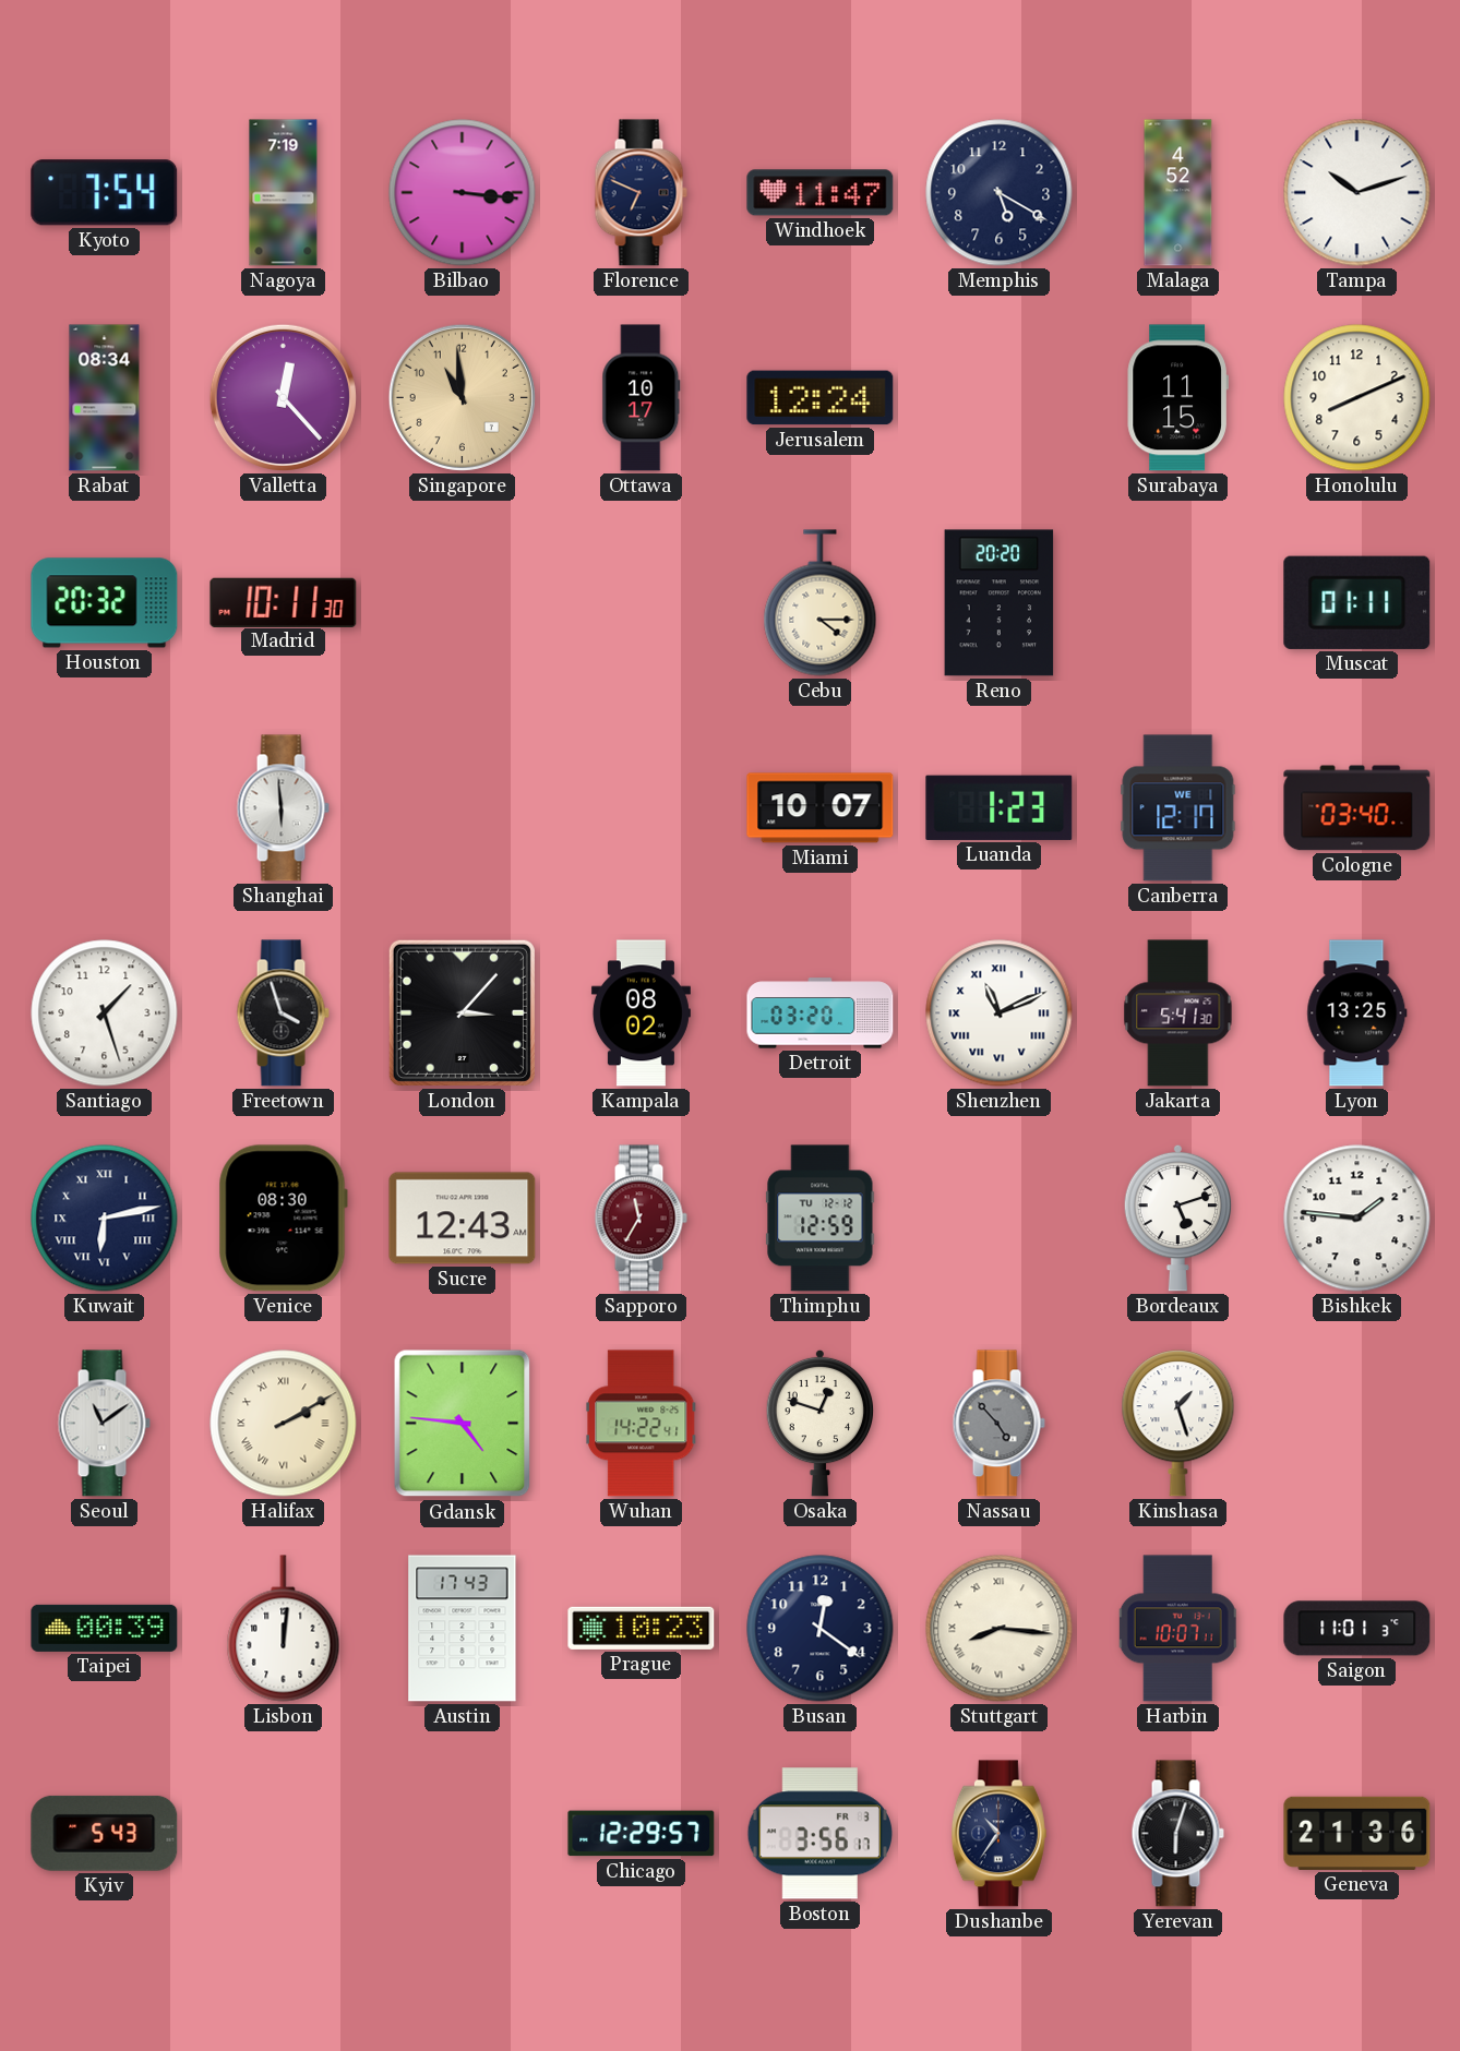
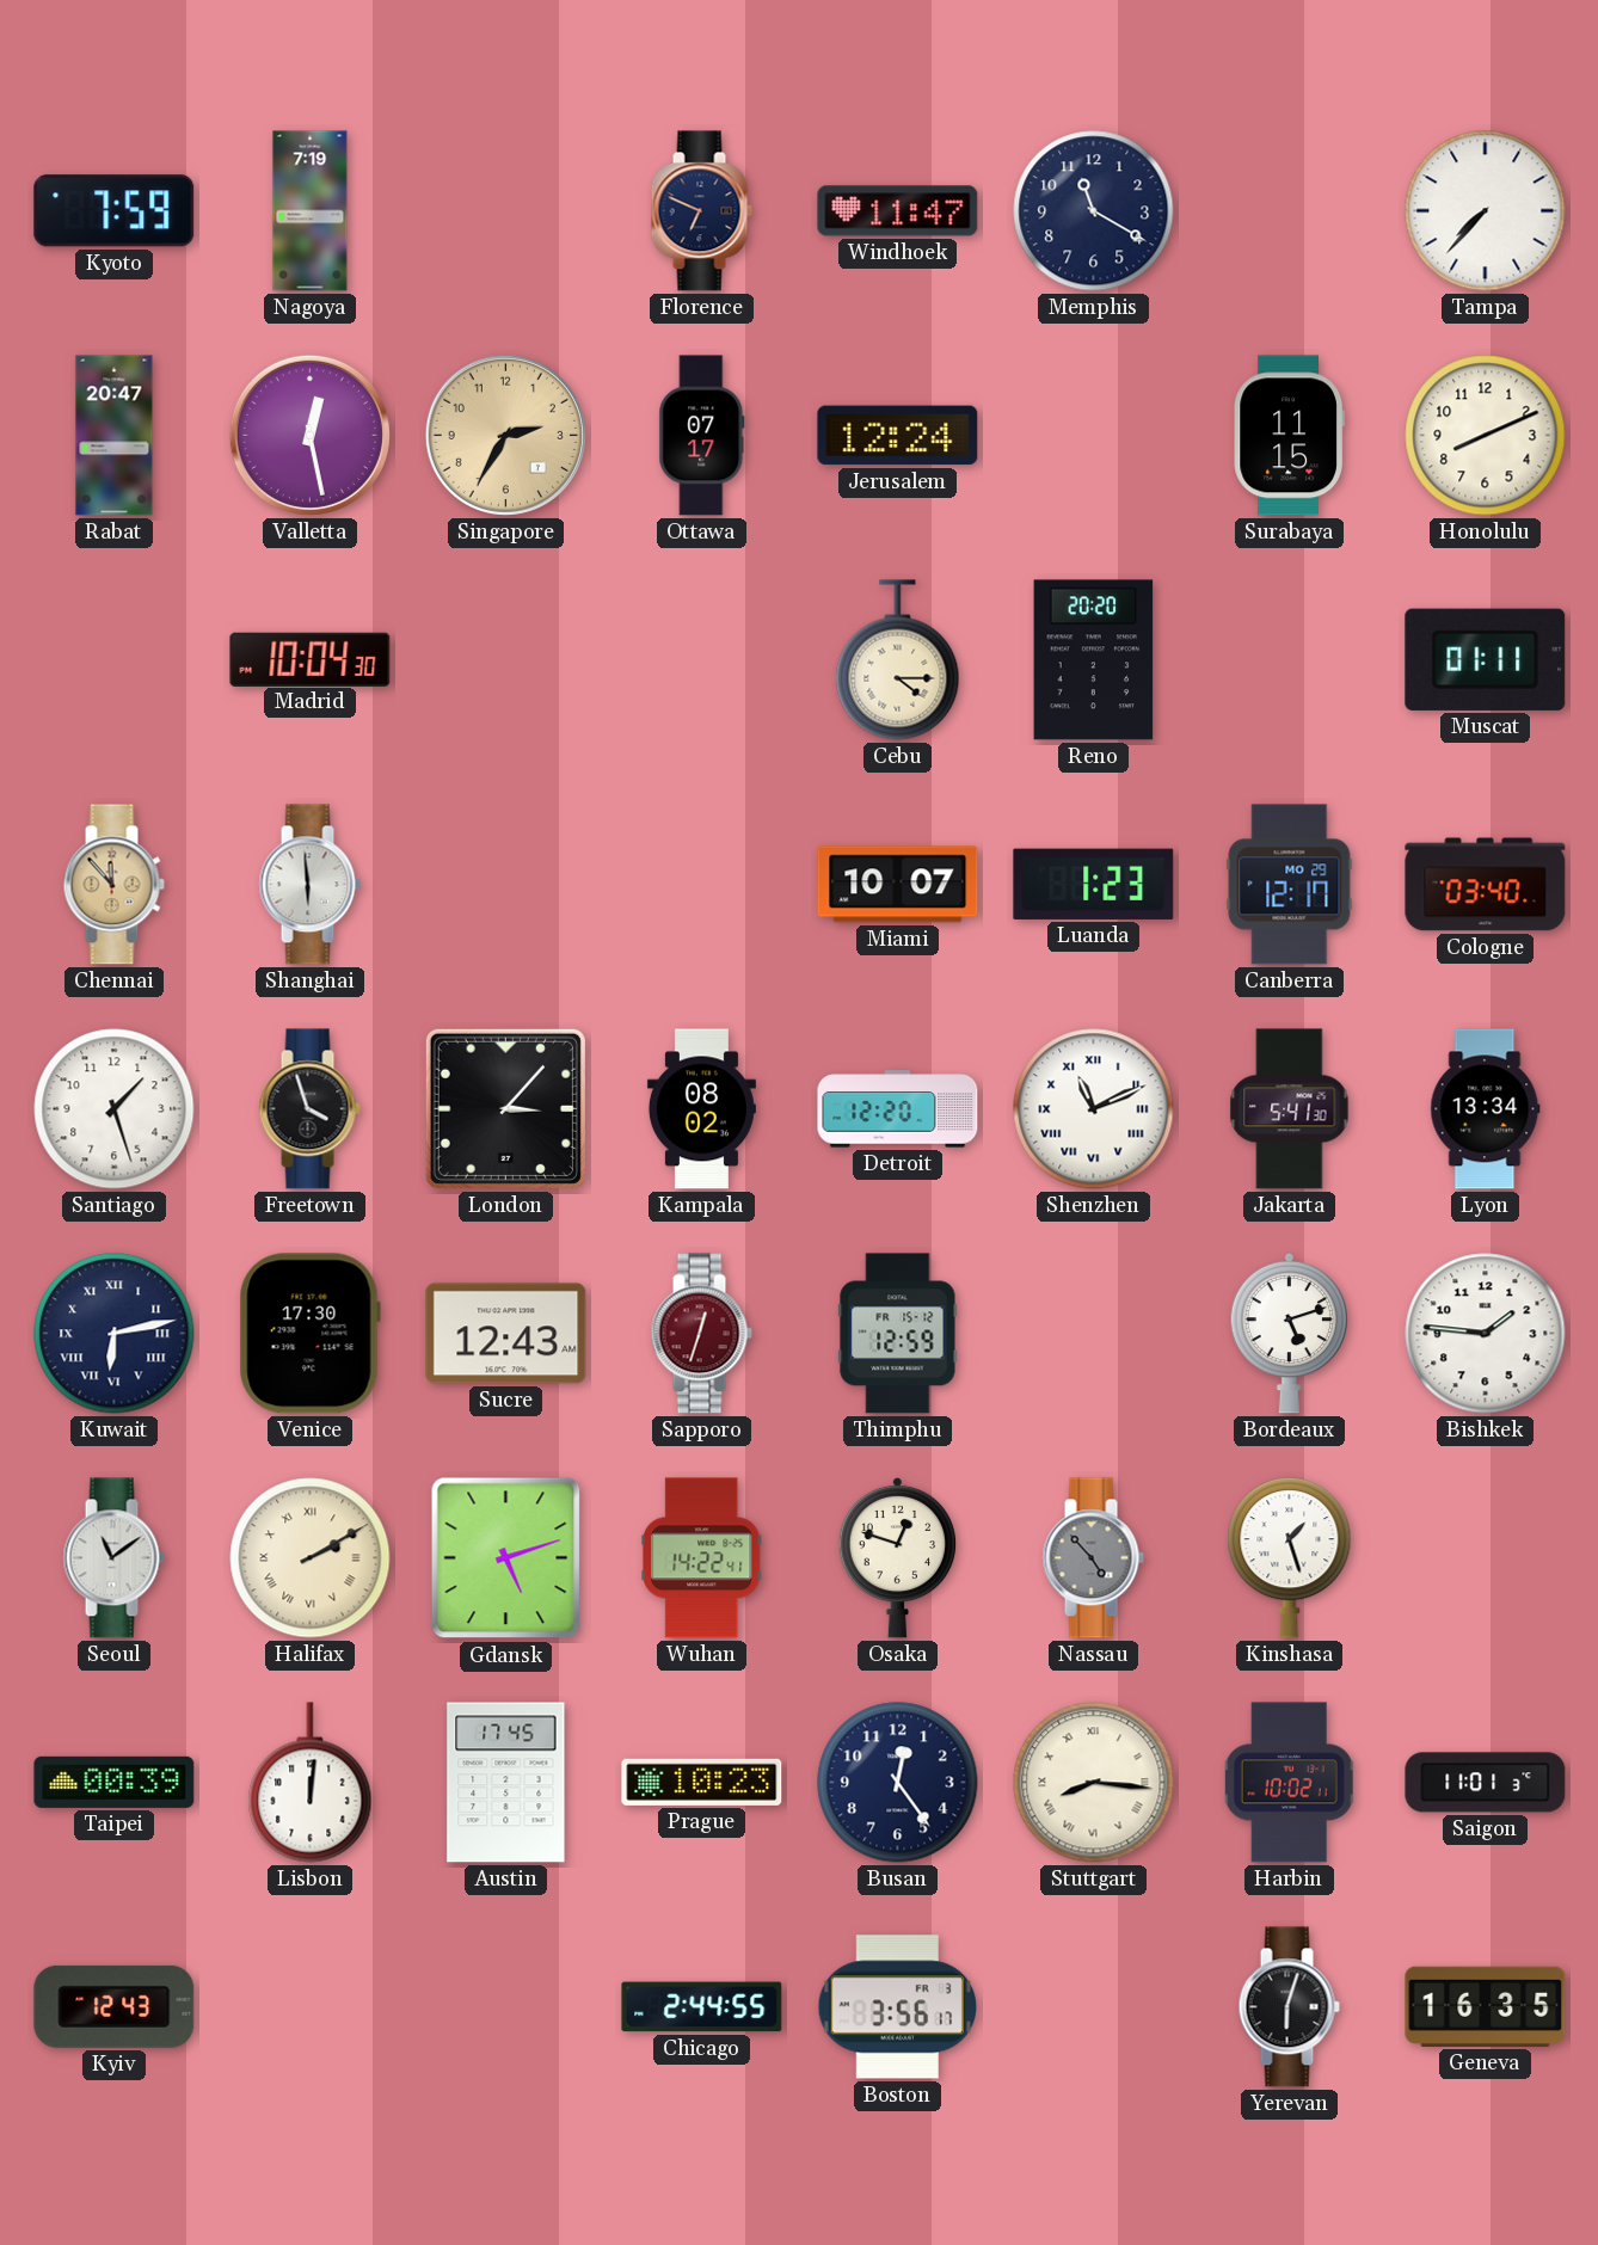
Kyoto: 7:54 -> 7:59 (115, 211)
Bilbao: 3:16 -> none (463, 193)
Memphis: 5:20 -> 11:20 (1094, 211)
Malaga: 4:52 -> none (1178, 193)
Tampa: 10:12 -> 7:37 (1486, 211)
Rabat: 08:34 -> 20:47 (115, 436)
Valletta: 12:23 -> 12:28 (309, 435)
Singapore: 10:59 -> 2:35 (505, 435)
Ottawa: 10:17 -> 07:17 (702, 436)
Houston: 20:32 -> none (105, 603)
Madrid: 10:11 -> 10:04 (311, 659)
Chennai: none -> 11:53 (113, 885)
Canberra date: WE 1 -> MO 29 (1290, 885)
Detroit: 03:20 -> 12:20 (898, 1109)
Lyon: 13:25 -> 13:34 (1486, 1109)
Venice: 08:30 -> 17:30 (309, 1334)
Sapporo: 11:35 -> 12:33 (701, 1334)
Thimphu date: TU 12-12 -> FR 15-12 (898, 1334)
Gdansk: 4:46 -> 5:12 (506, 1558)
Austin: 17:43 -> 17:45 (506, 1783)
Busan: 12:21 -> 12:24 (898, 1783)
Harbin: 10:07 -> 10:02 (1289, 1783)
Kyiv: 5:43 -> 12:43 (115, 2006)
Chicago: 12:29 -> 2:44 (702, 2007)
Dushanbe: 10:36 -> none (998, 1834)
Geneva: 21:36 -> 16:35 (1486, 2006)
